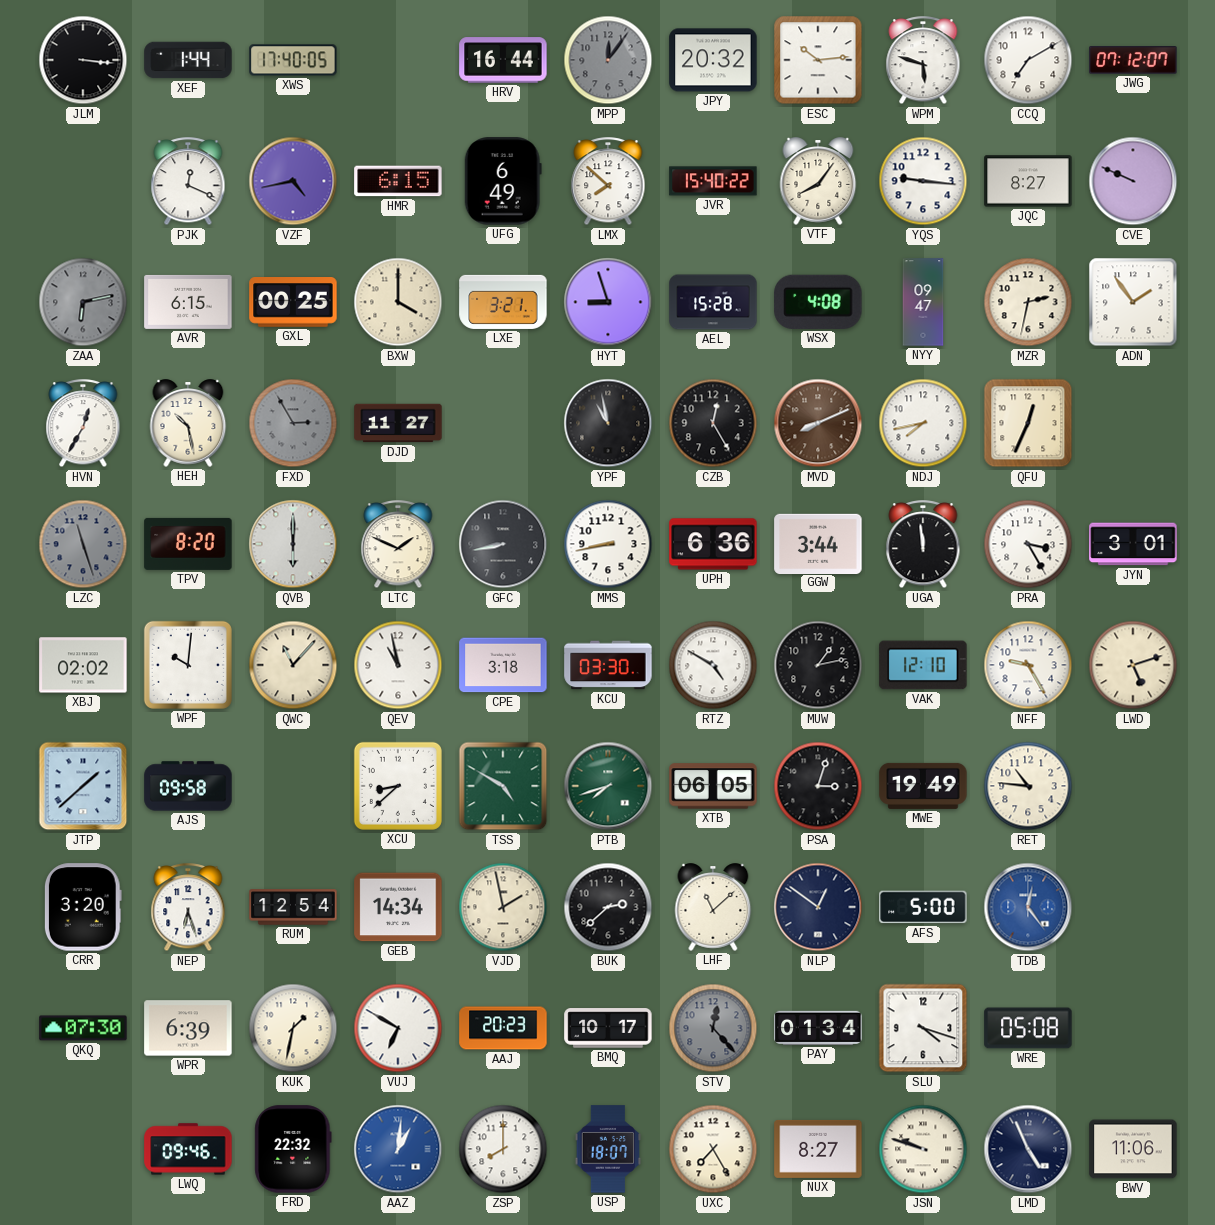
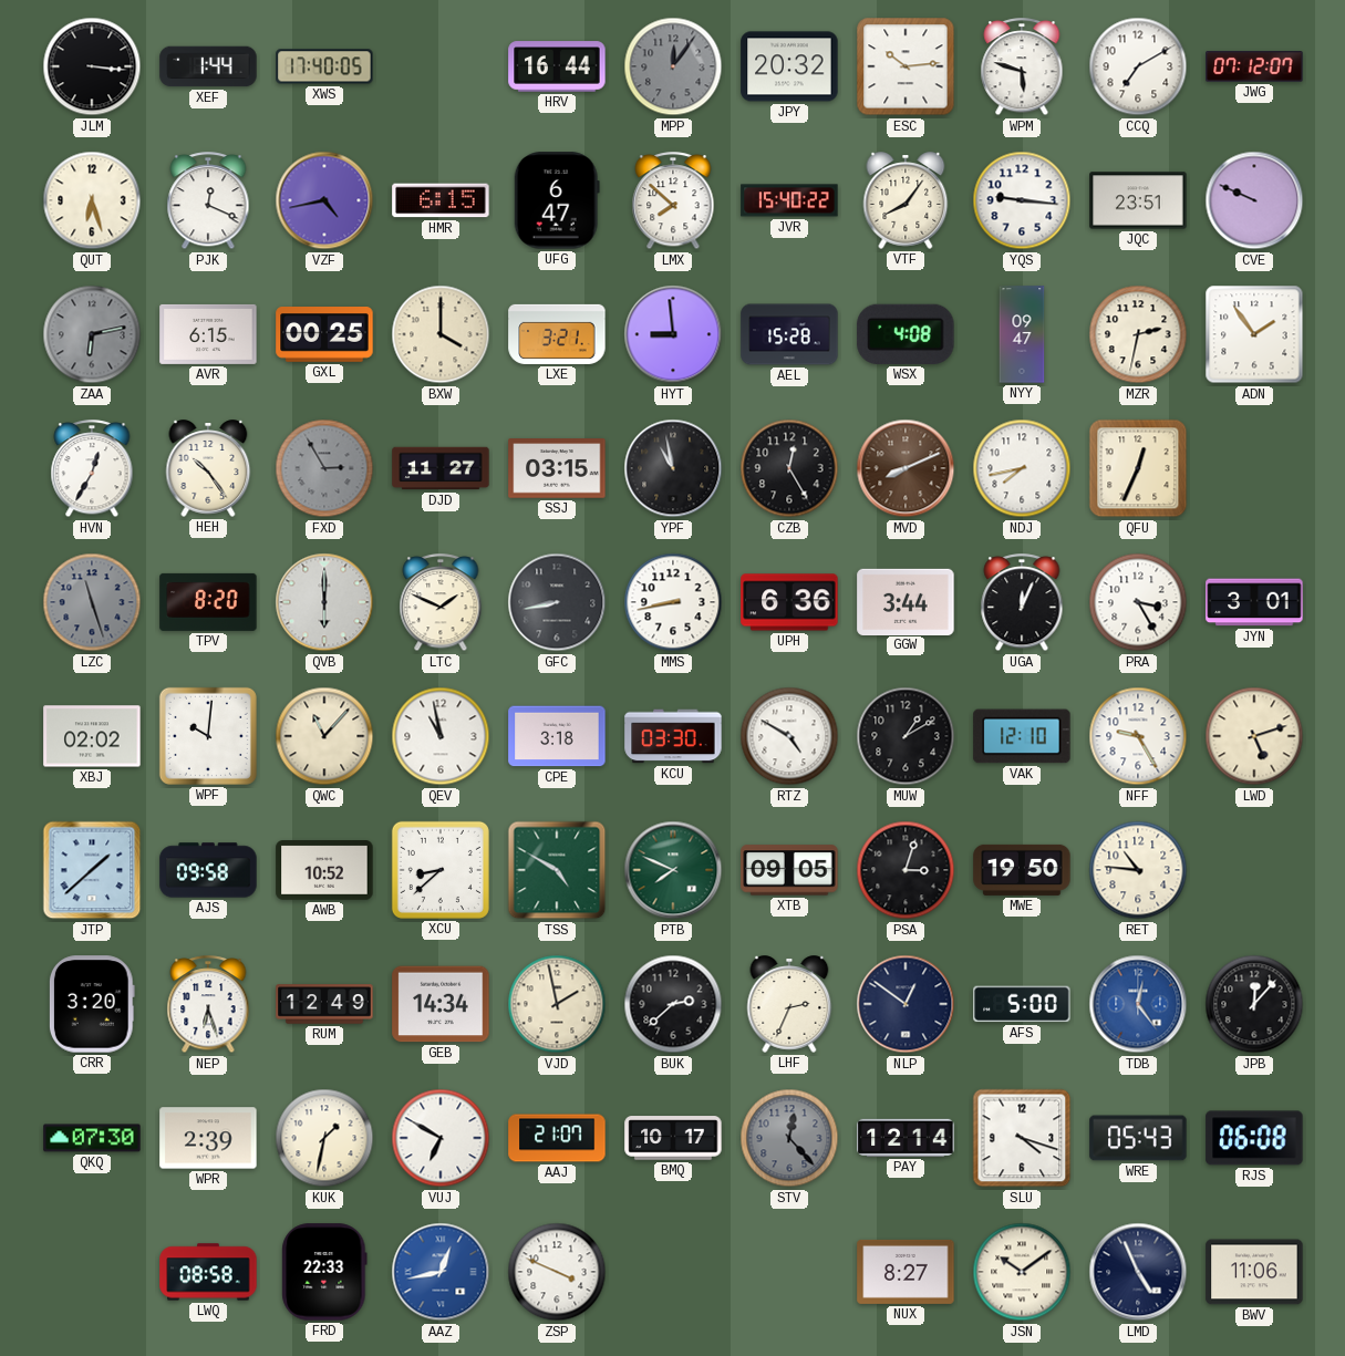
QUT: none -> 6:27 (92, 200)
UFG: 6:49 -> 6:47 (557, 200)
JQC: 8:27 -> 23:51 (1138, 200)
HYT: 8:57 -> 8:59 (673, 334)
HEH: 10:28 -> 10:24 (208, 468)
SSJ: none -> 03:15 (557, 468)
UGA: 11:59 -> 12:04 (1022, 603)
MUW: 1:13 -> 1:10 (906, 736)
AWB: none -> 10:52 (324, 870)
PTB: 7:42 -> 7:49 (673, 870)
XTB: 06:05 -> 09:05 (789, 870)
MWE: 19:49 -> 19:50 (1022, 870)
RUM: 12:54 -> 12:49 (324, 1004)
LHF: 11:08 -> 2:34 (789, 1004)
JPB: none -> 12:07 (1254, 1004)
WPR: 6:39 -> 2:39 (208, 1138)
AAJ: 20:23 -> 21:07 (557, 1138)
PAY: 01:34 -> 12:14 (906, 1138)
WRE: 05:08 -> 05:43 (1138, 1138)
RJS: none -> 06:08 (1254, 1138)
LWQ: 09:46 -> 08:58 (208, 1272)
FRD: 22:32 -> 22:33 (324, 1272)
AAZ: 1:01 -> 12:43 (441, 1272)
ZSP: 8:00 -> 3:49 (557, 1272)
USP: 18:07 -> none (608, 1149)
UXC: 7:25 -> none (713, 1149)
JSN: 9:48 -> 10:09 (1022, 1272)
